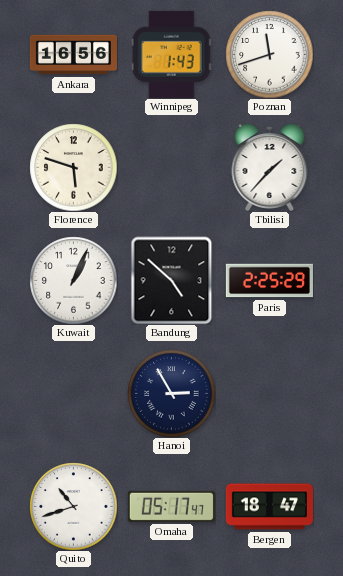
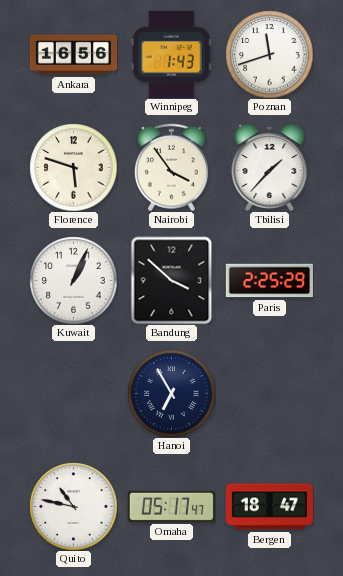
Nairobi: none -> 3:54 (171, 167)
Bandung: 4:52 -> 3:52 (172, 280)
Hanoi: 2:55 -> 6:55 (171, 393)
Quito: 10:42 -> 10:47 (73, 506)
